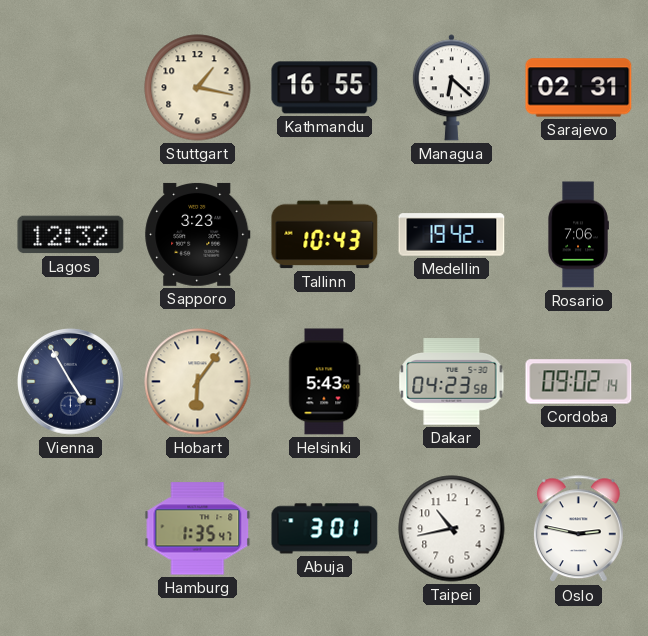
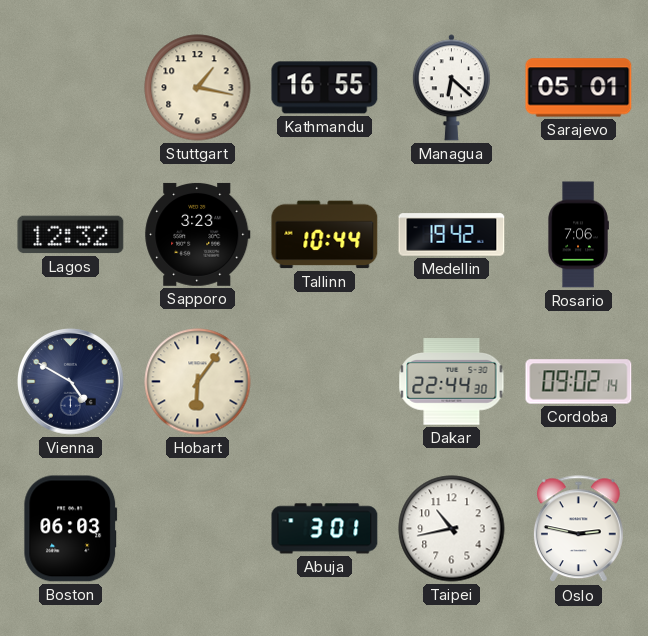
Sarajevo: 02:31 -> 05:01 (579, 88)
Tallinn: 10:43 -> 10:44 (325, 235)
Vienna: 4:55 -> 4:50 (71, 382)
Helsinki: 5:43 -> none (325, 382)
Dakar: 04:23 -> 22:44 (452, 382)
Boston: none -> 06:03 (71, 529)
Hamburg: 1:35 -> none (198, 529)
